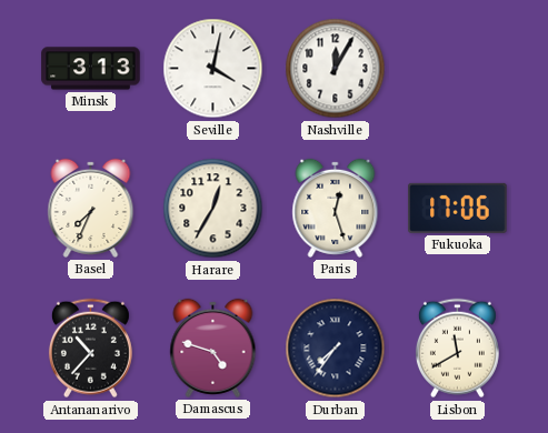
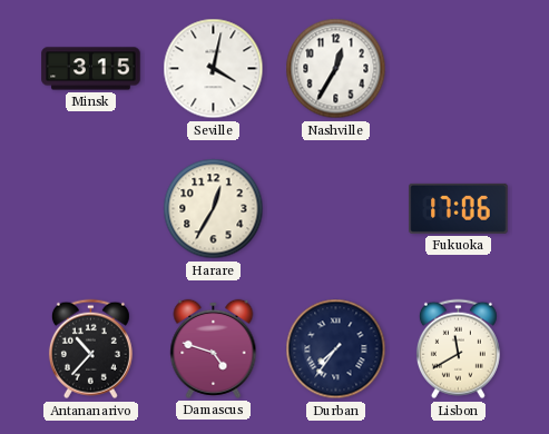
Minsk: 3:13 -> 3:15 (91, 69)
Nashville: 12:05 -> 12:35 (336, 69)
Basel: 7:34 -> none (91, 208)
Paris: 12:27 -> none (336, 208)
